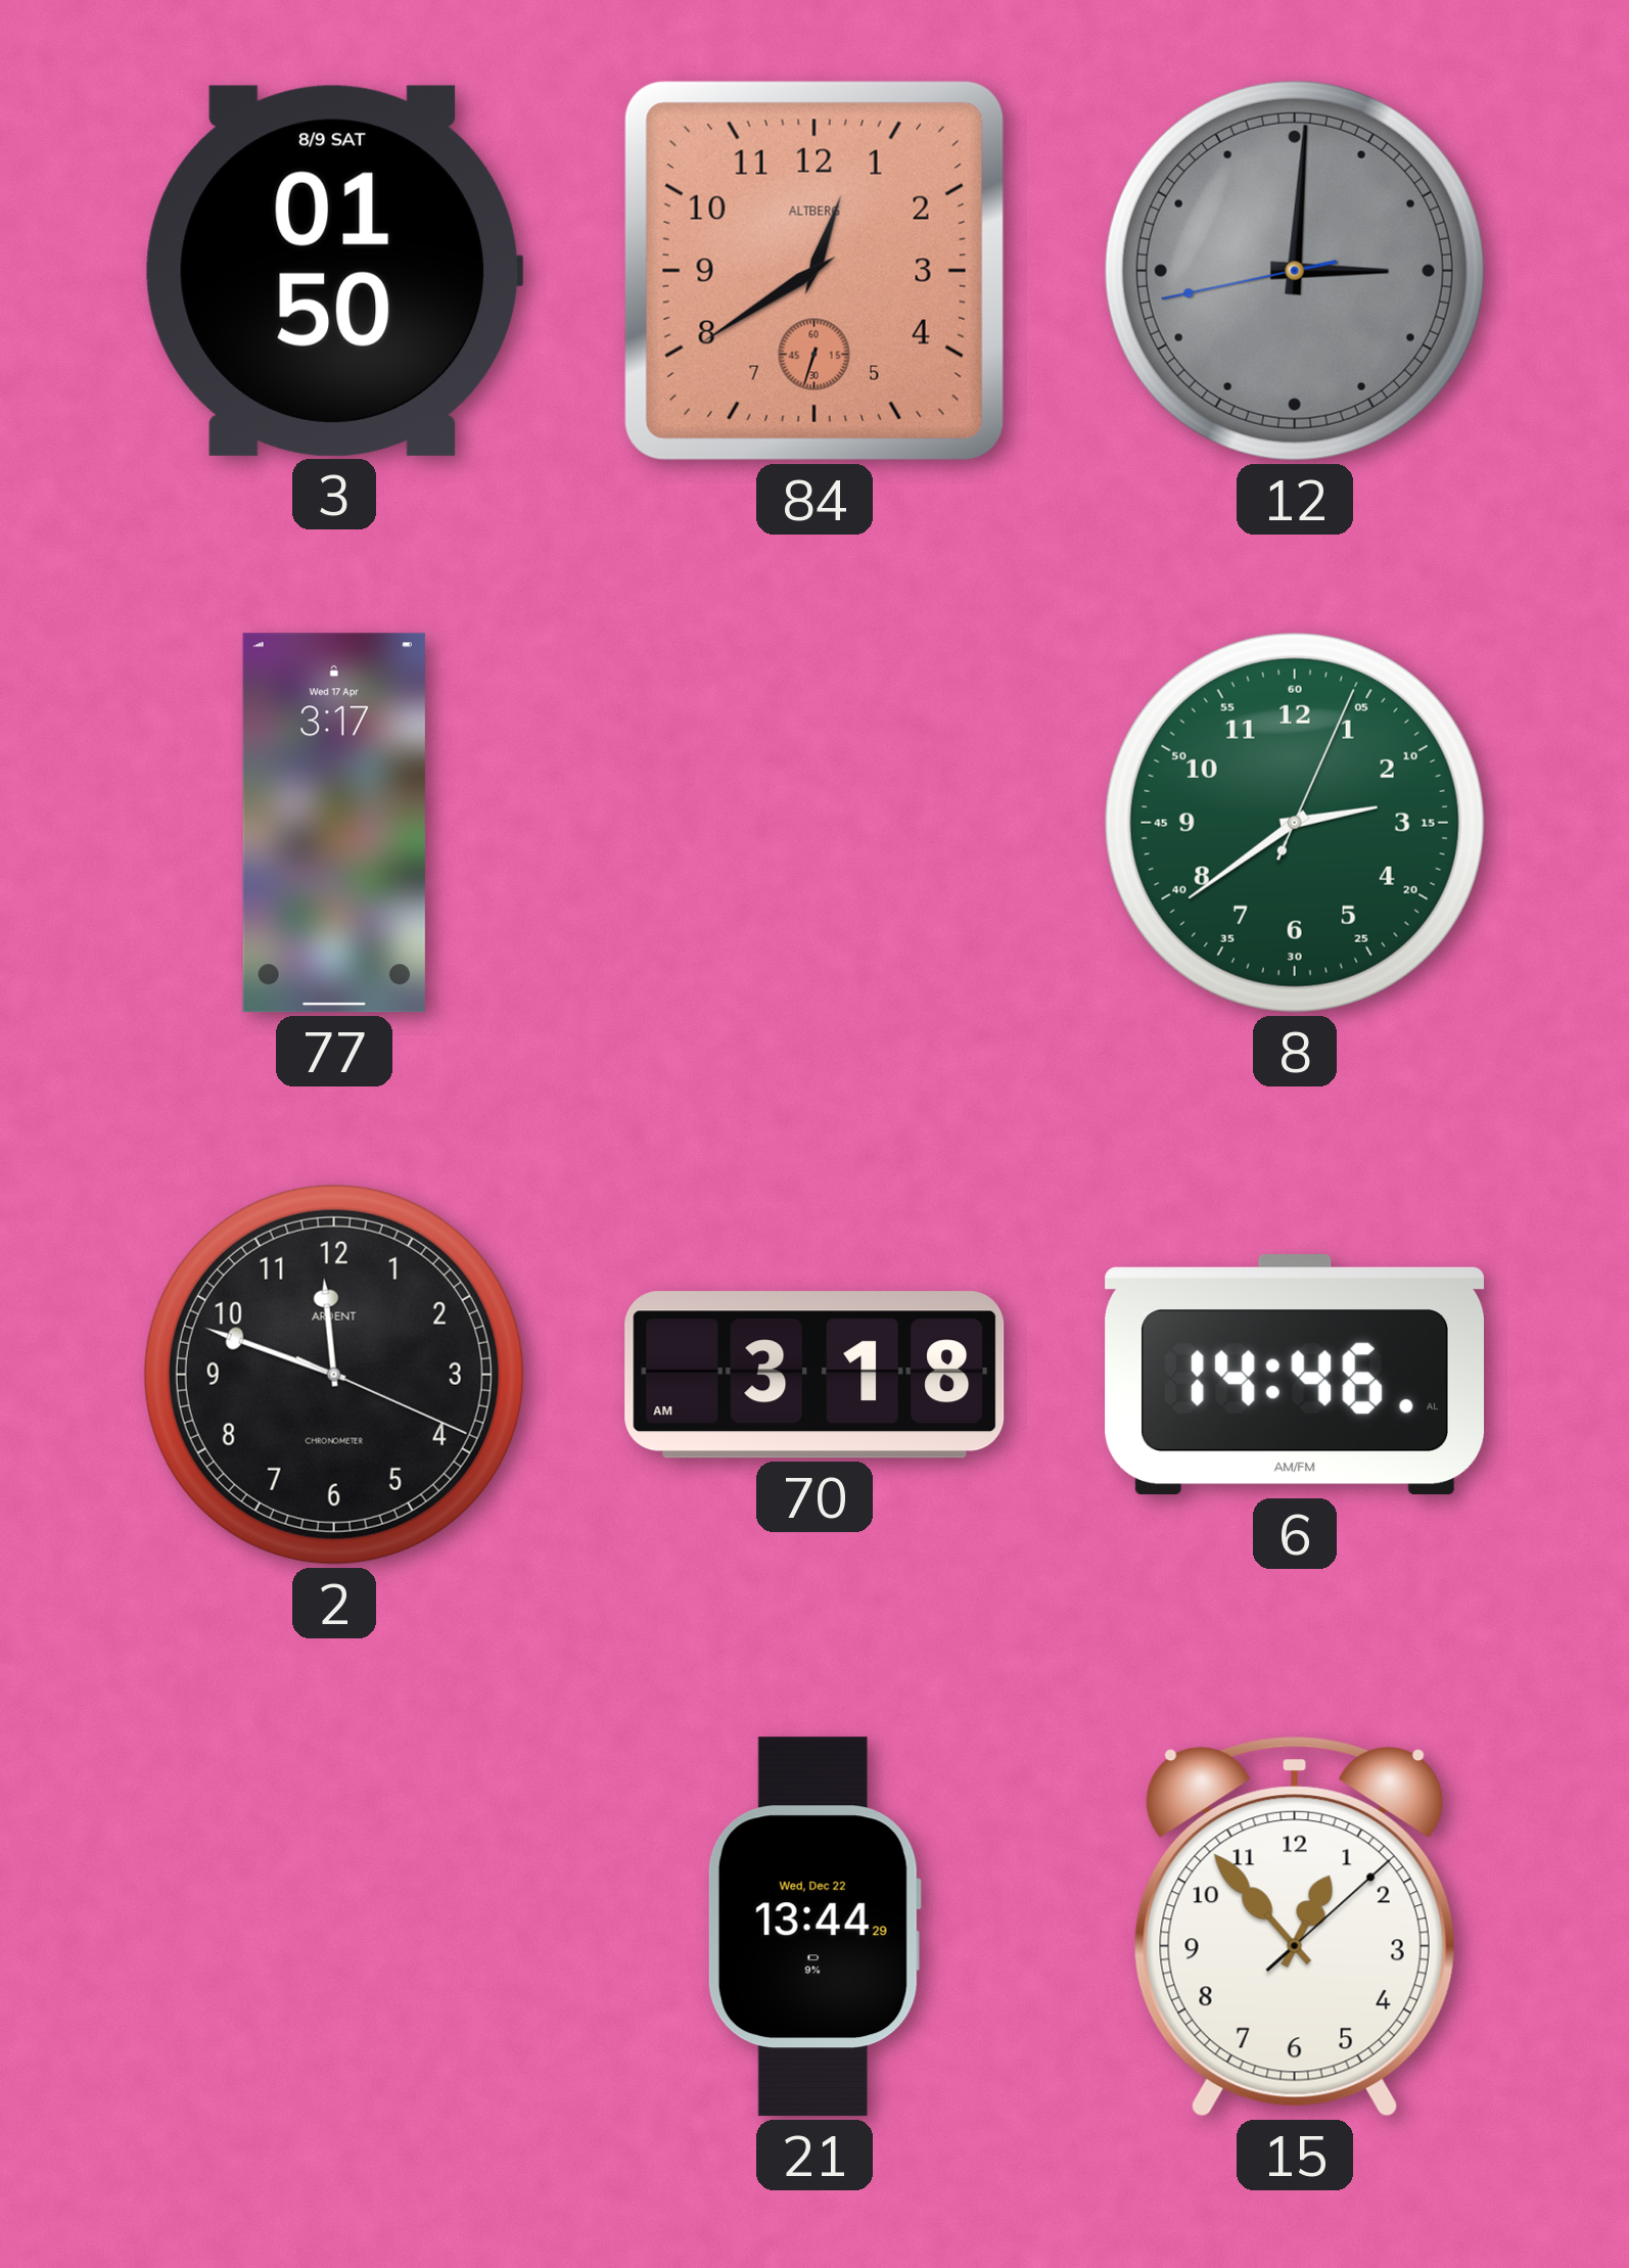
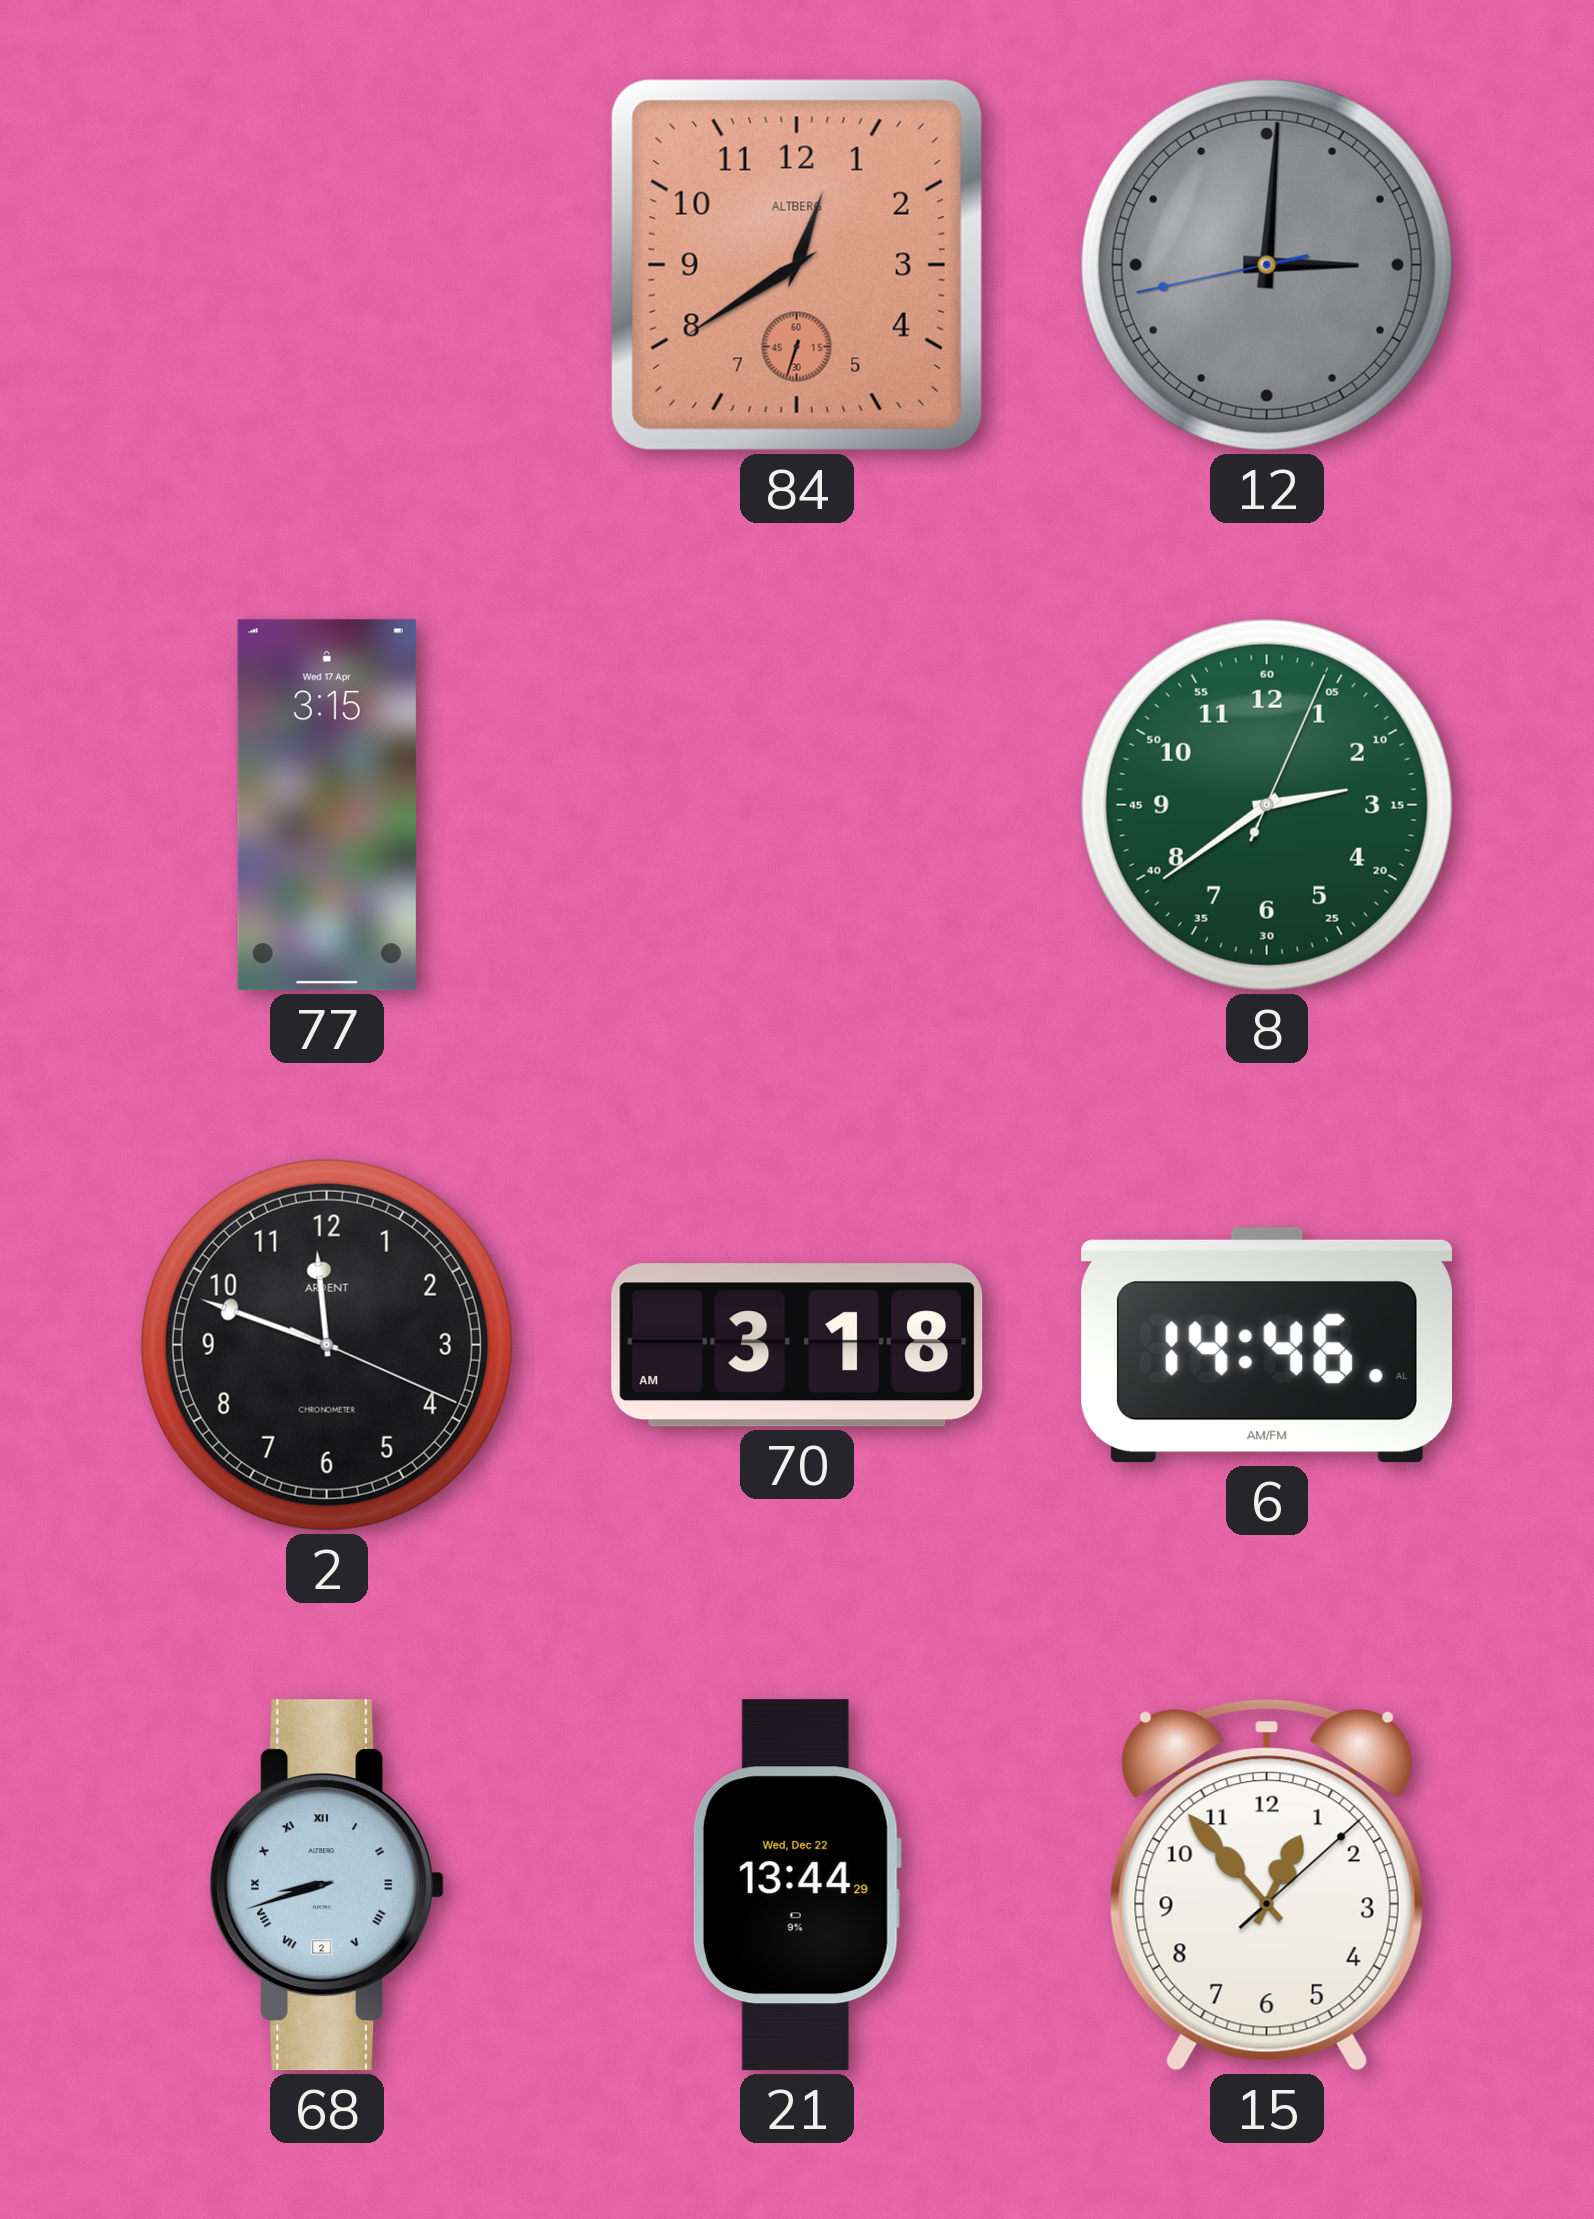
3: 01:50 -> none (334, 271)
77: 3:17 -> 3:15 (327, 805)
68: none -> 8:42 (327, 1885)
